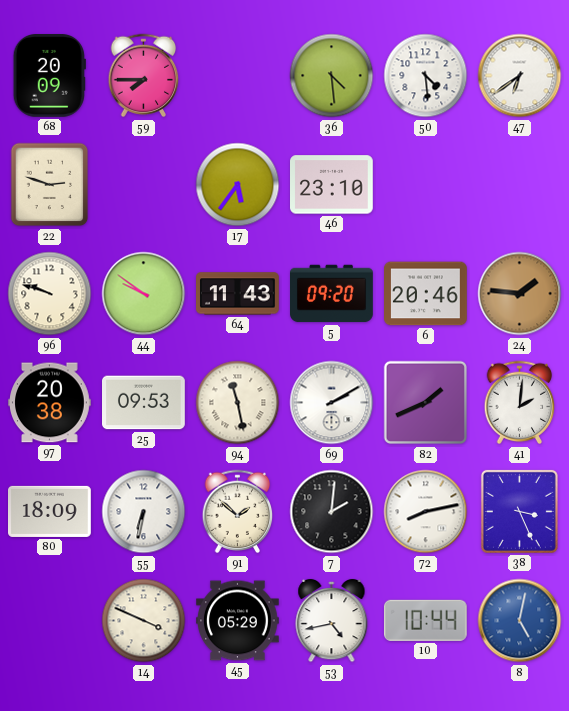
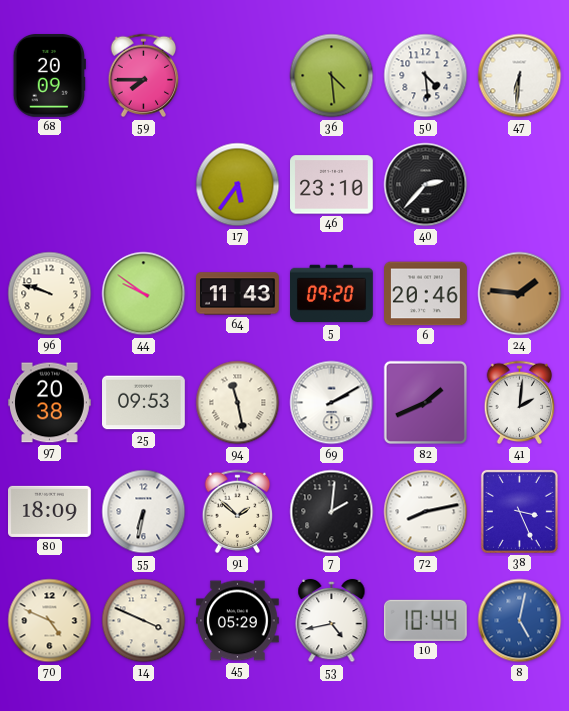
47: 6:39 -> 6:31 (520, 76)
22: 2:48 -> none (50, 185)
40: none -> 2:37 (426, 185)
70: none -> 4:49 (50, 621)
